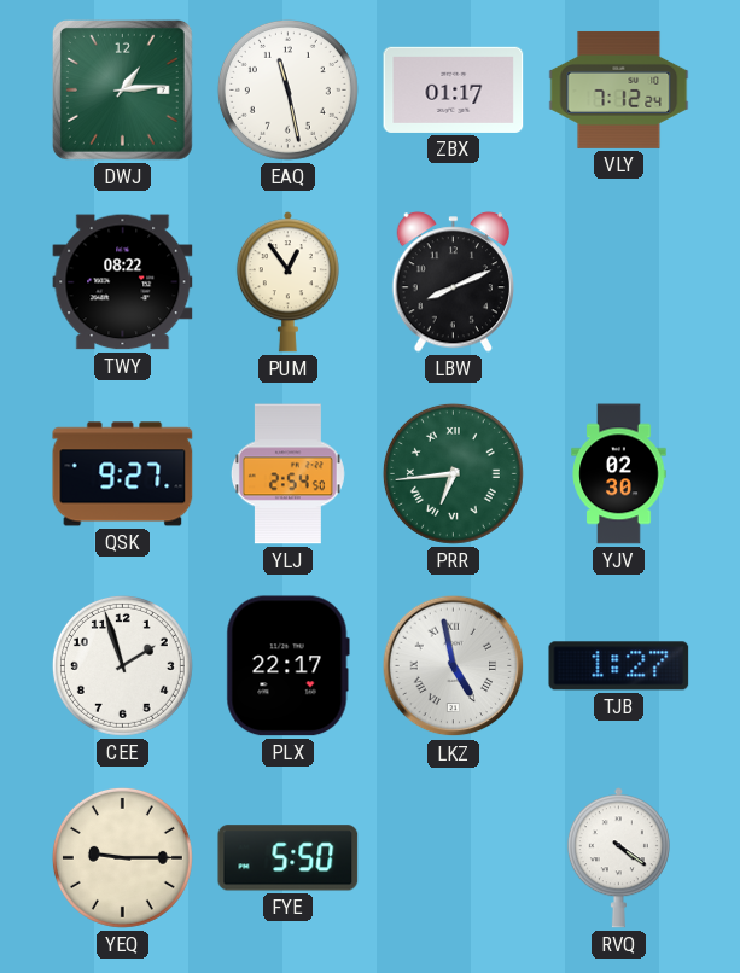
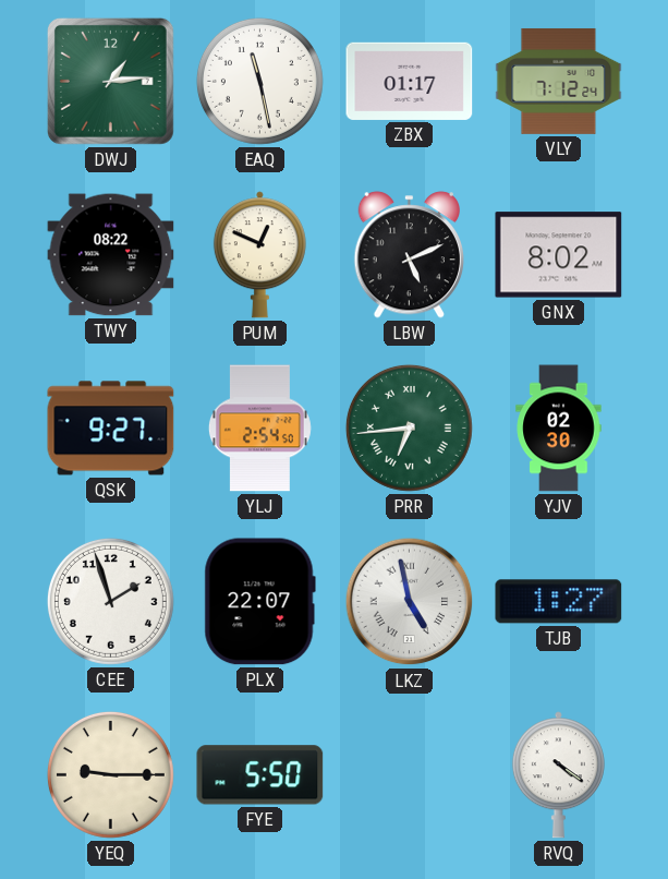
PUM: 12:54 -> 12:49 (259, 255)
LBW: 8:11 -> 5:11 (409, 255)
GNX: none -> 8:02 (559, 255)
PLX: 22:17 -> 22:07 (259, 602)
